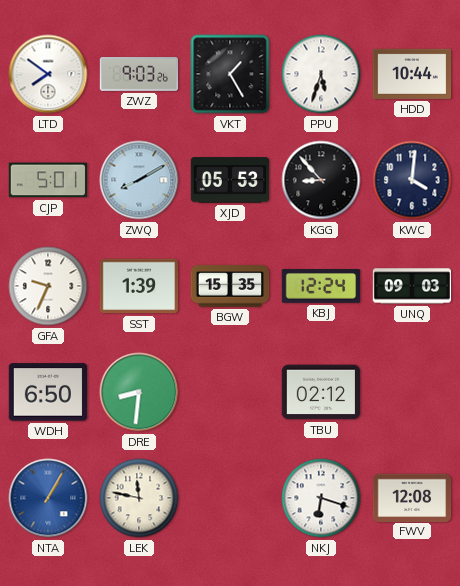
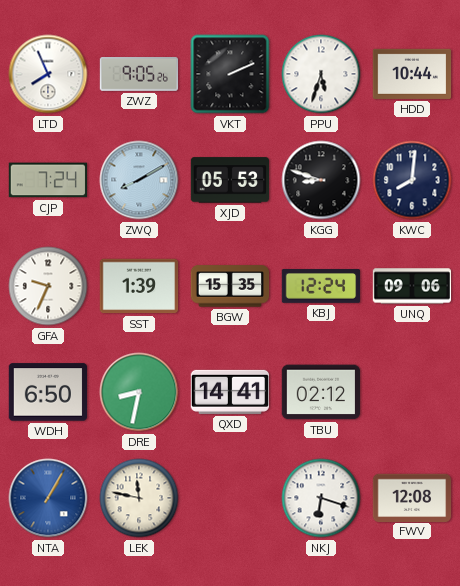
LTD: 7:51 -> 7:56 (48, 74)
ZWZ: 9:03 -> 9:05 (139, 75)
VKT: 1:25 -> 2:11 (230, 74)
CJP: 5:01 -> 7:24 (47, 180)
KGG: 8:53 -> 8:48 (321, 180)
KWC: 4:01 -> 8:01 (412, 180)
UNQ: 09:03 -> 09:06 (412, 286)
DRE: 8:31 -> 8:32 (139, 392)
QXD: none -> 14:41 (229, 392)
